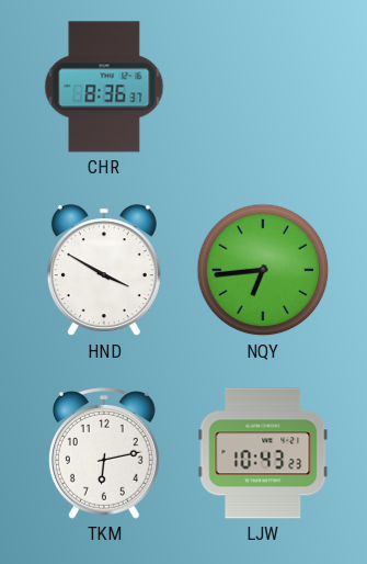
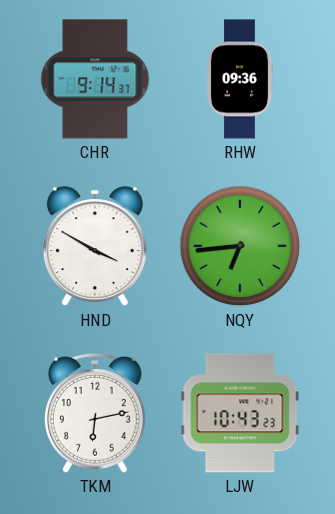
CHR: 8:36 -> 9:14 (95, 79)
RHW: none -> 09:36 (240, 79)
